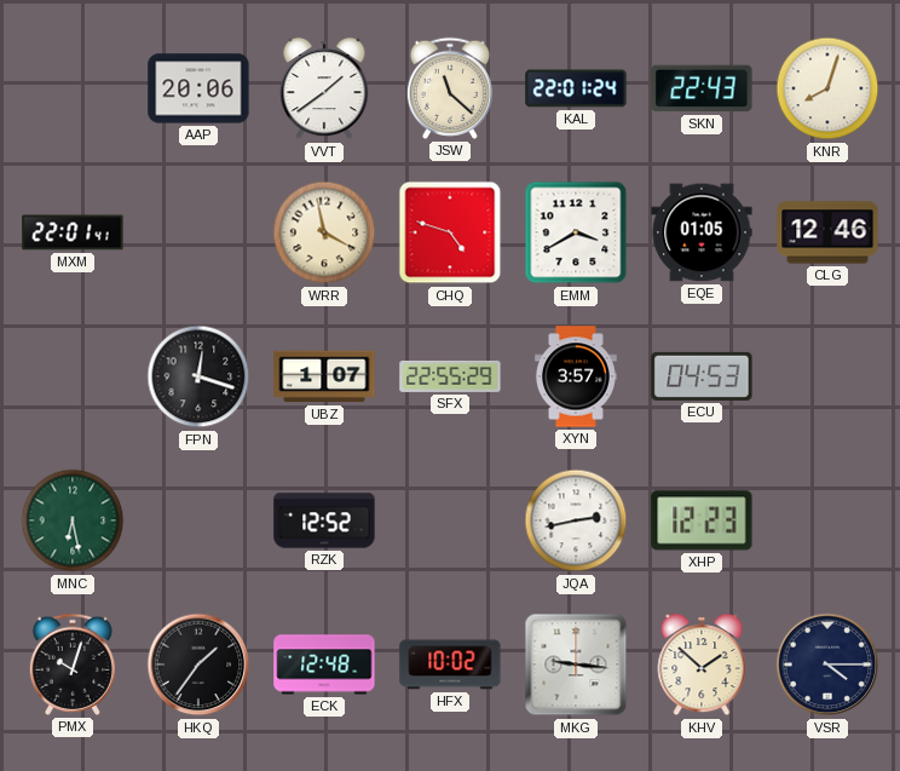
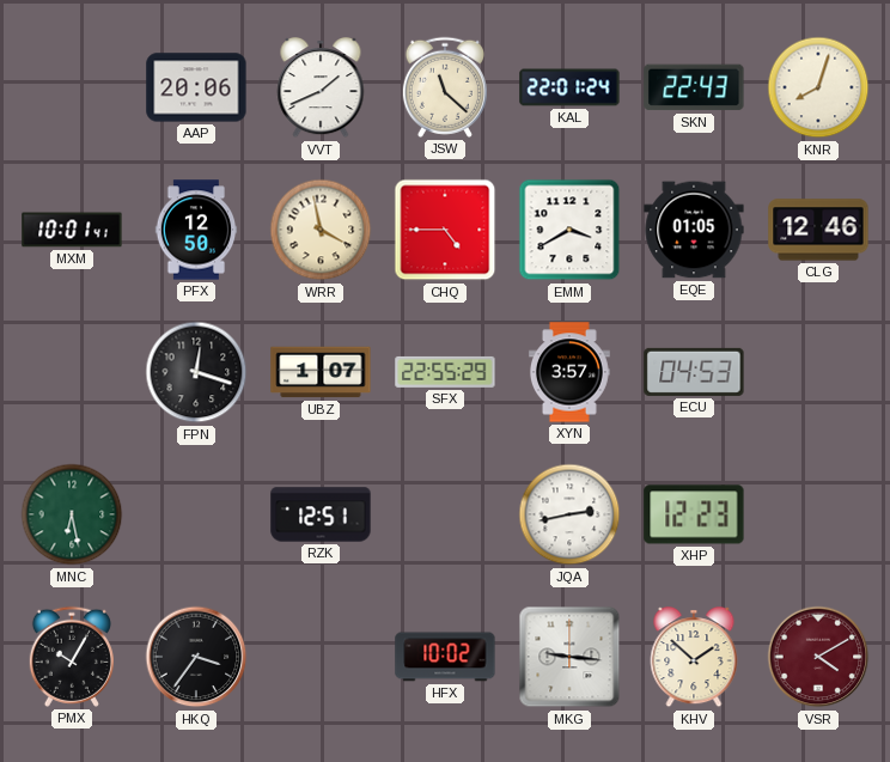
VVT: 1:39 -> 1:41 (321, 89)
MXM: 22:01 -> 10:01 (72, 230)
PFX: none -> 12:50 (196, 230)
CHQ: 4:48 -> 4:45 (445, 230)
RZK: 12:52 -> 12:51 (321, 514)
PMX: 10:03 -> 10:05 (72, 657)
HKQ: 1:36 -> 3:36 (196, 657)
ECK: 12:48 -> none (324, 664)
VSR: 4:15 -> 4:10 (818, 657)
VSR dial: navy -> burgundy (818, 657)
